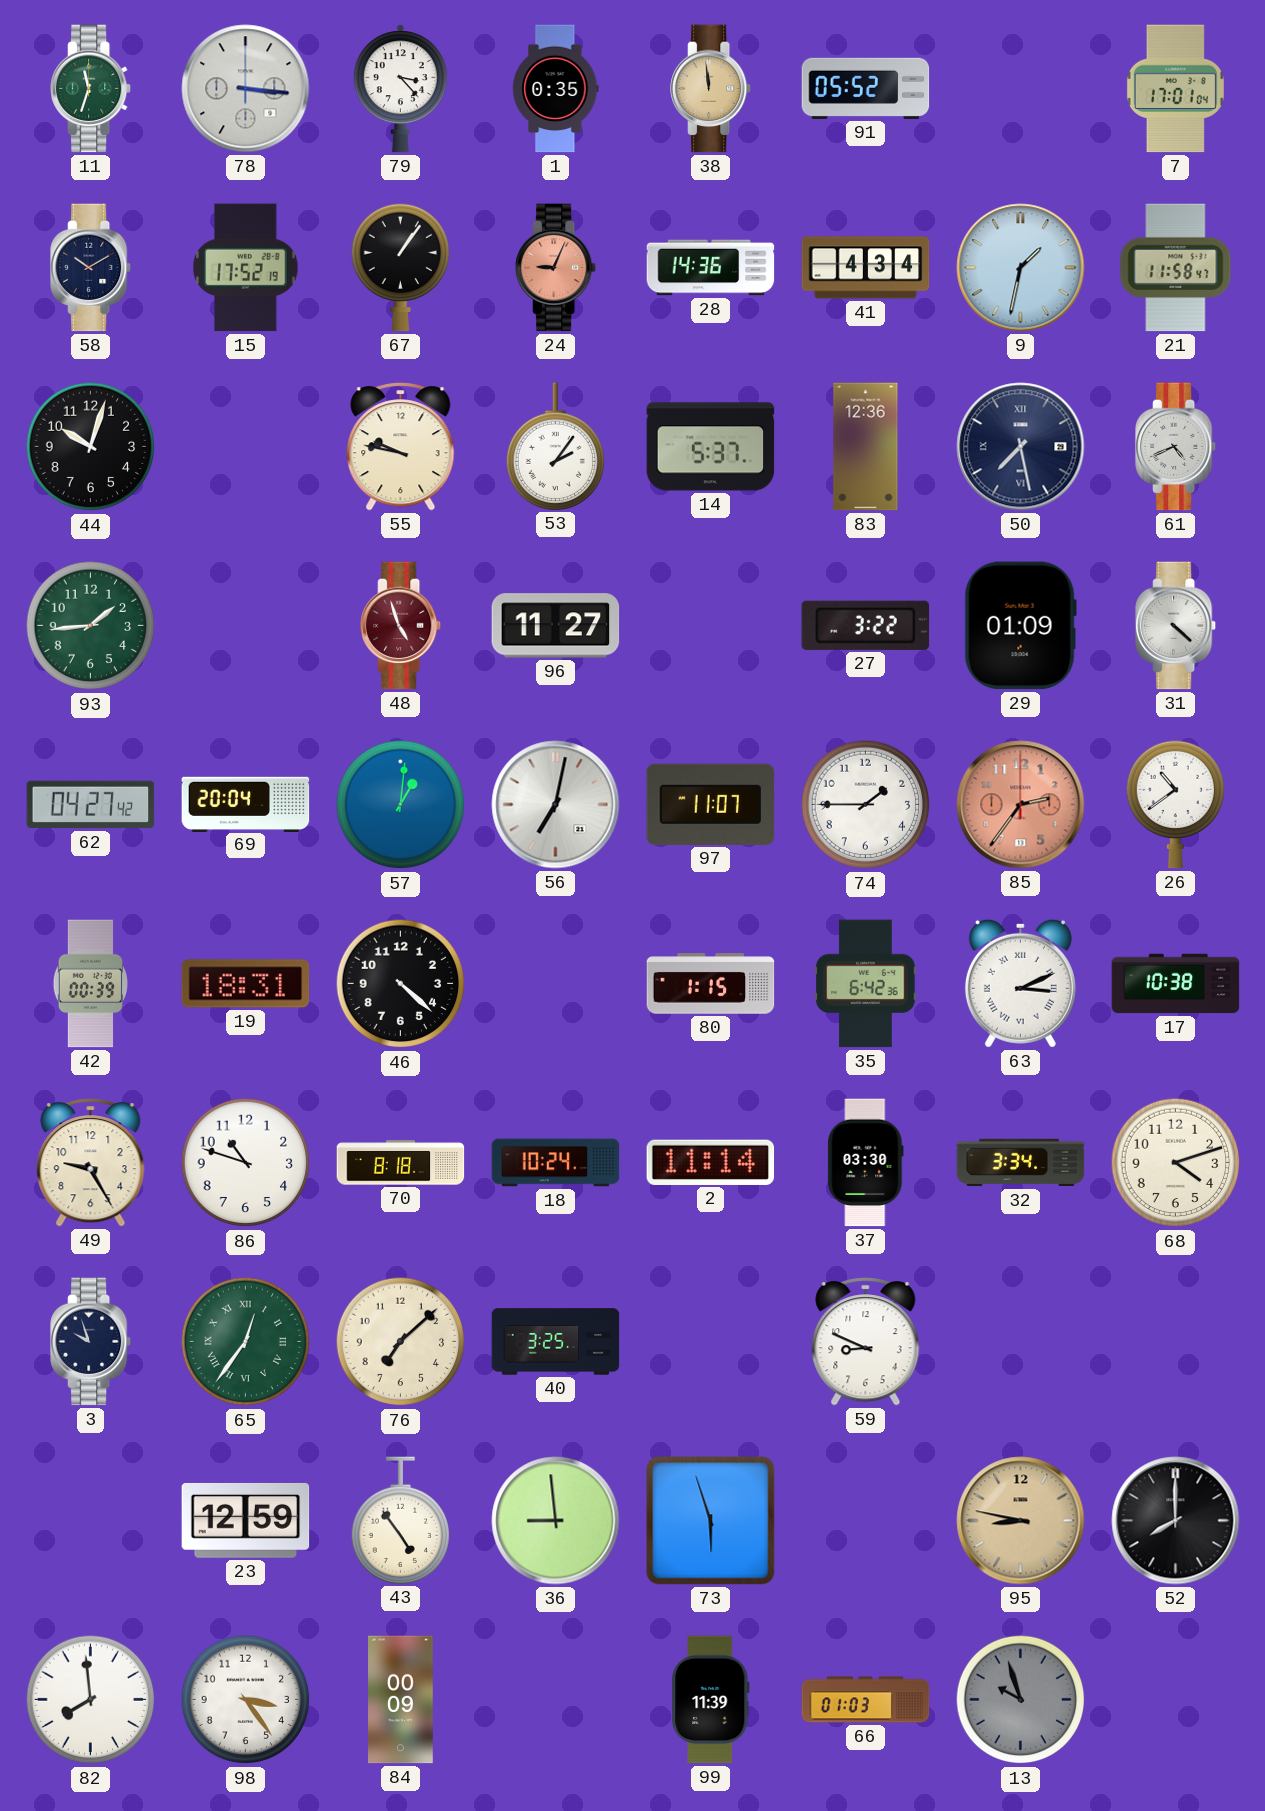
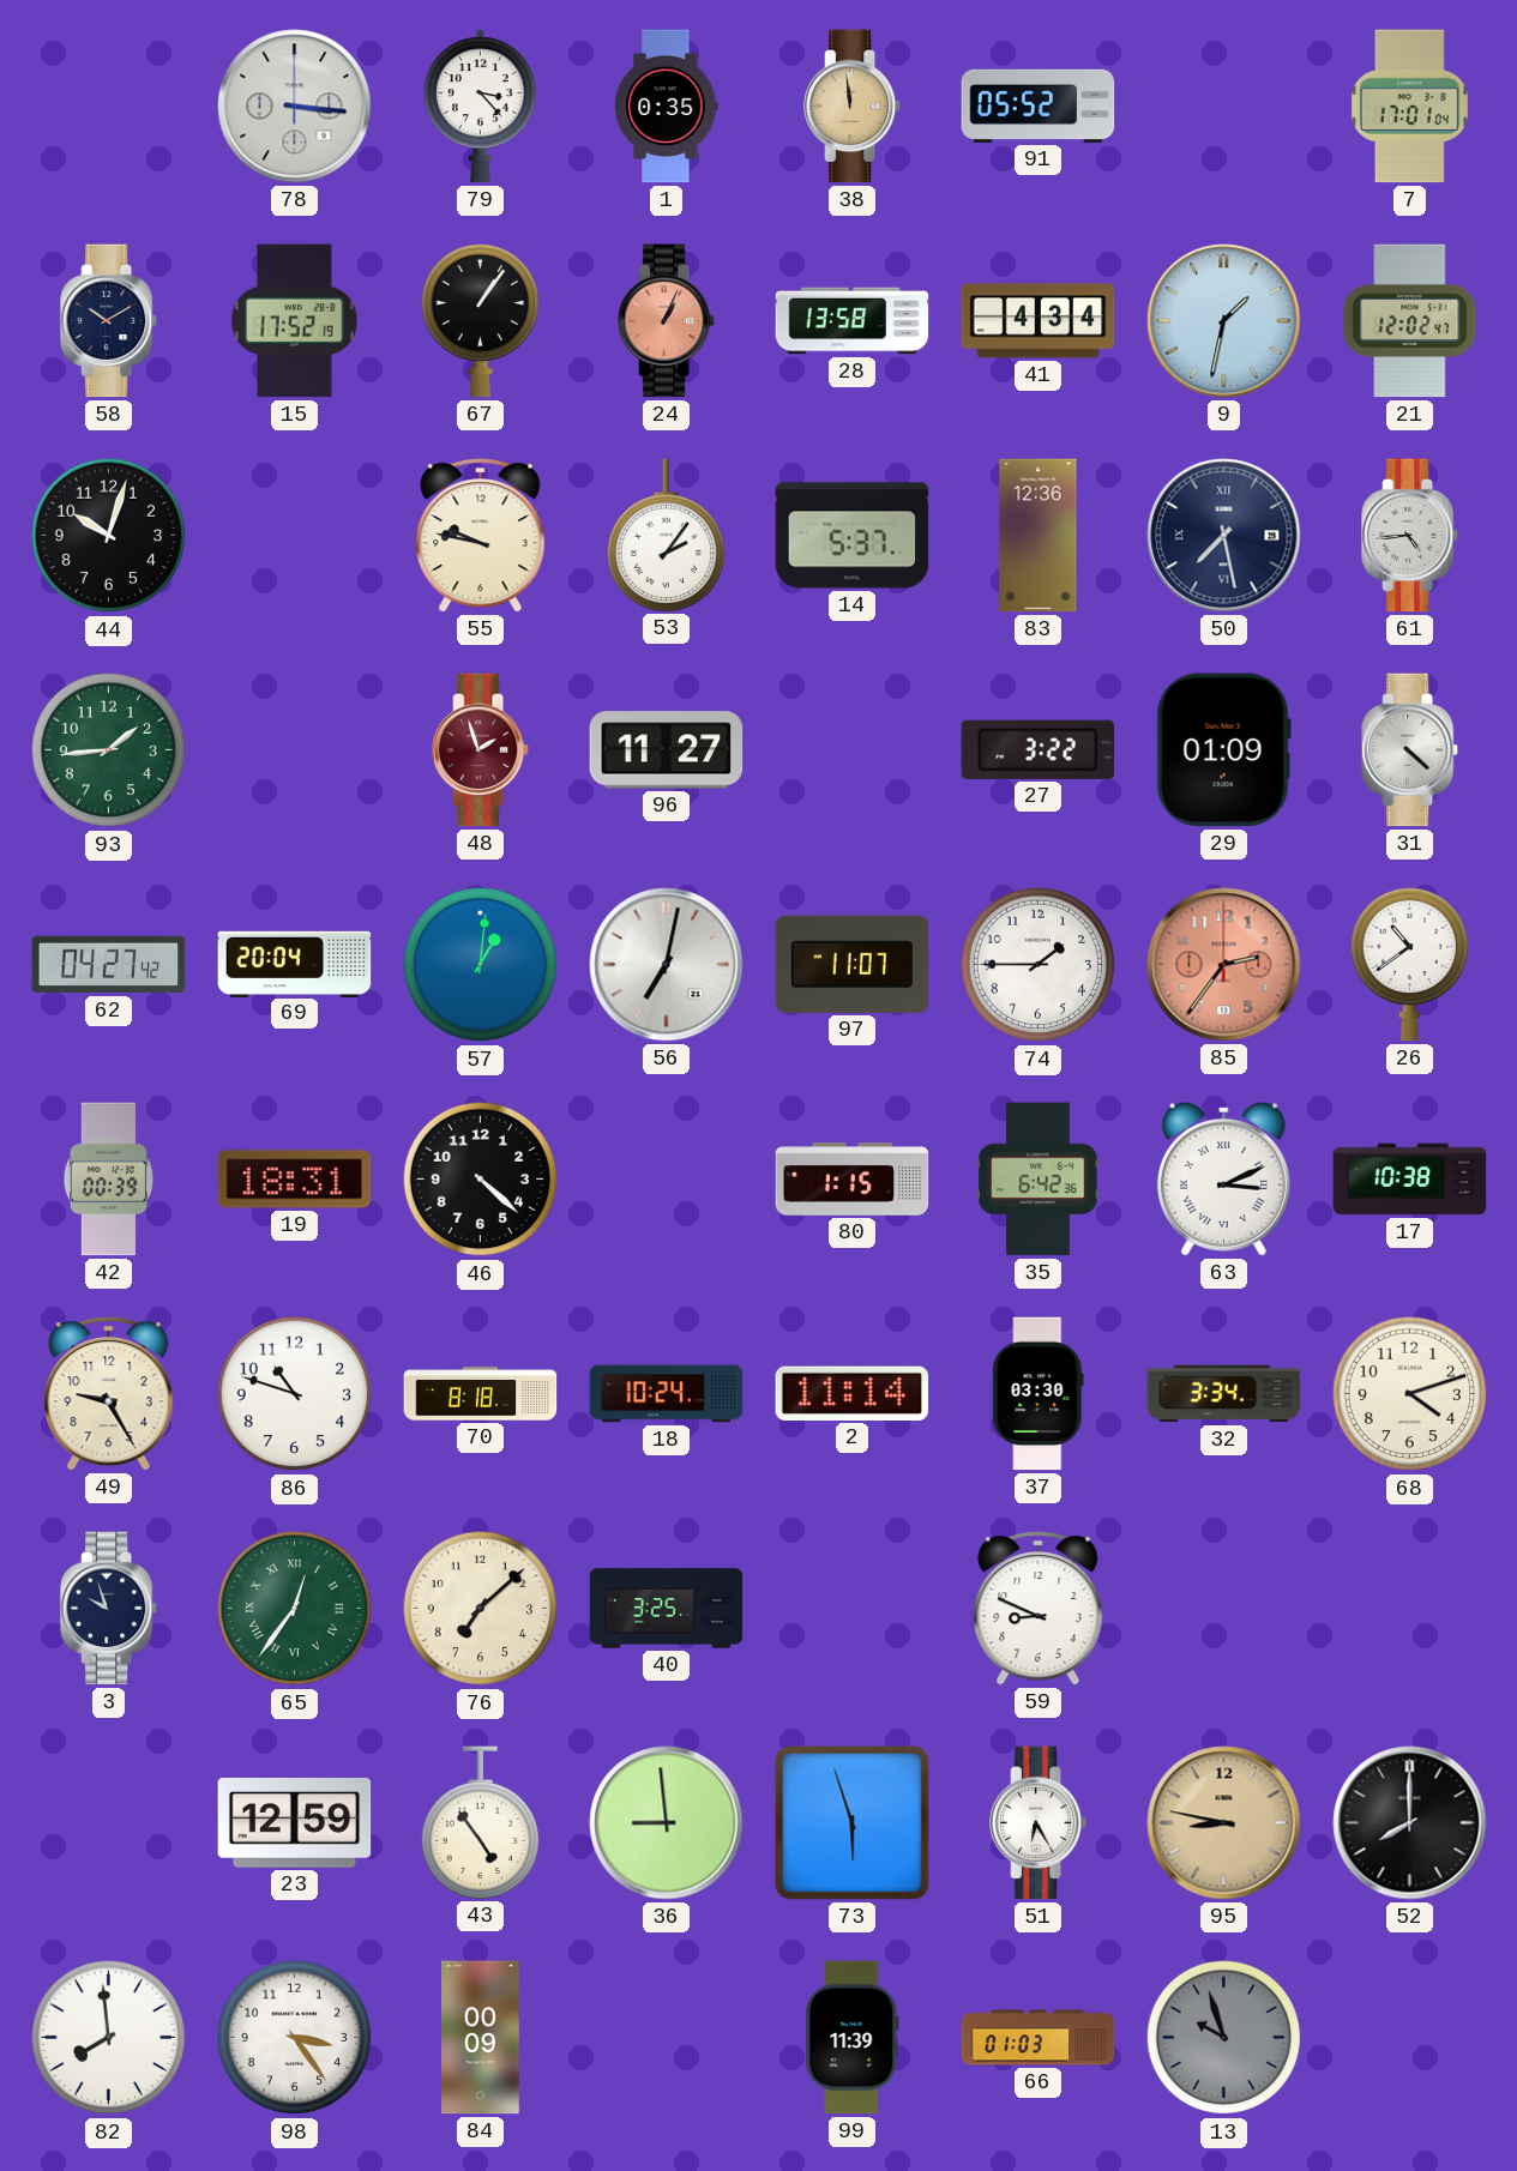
11: 11:33 -> none (92, 89)
24: 9:04 -> 1:04 (668, 321)
28: 14:36 -> 13:58 (853, 321)
21: 11:58 -> 12:02 (1410, 321)
61: 4:41 -> 4:44 (1411, 536)
48: 4:57 -> 1:57 (482, 750)
51: none -> 6:25 (1040, 1823)
